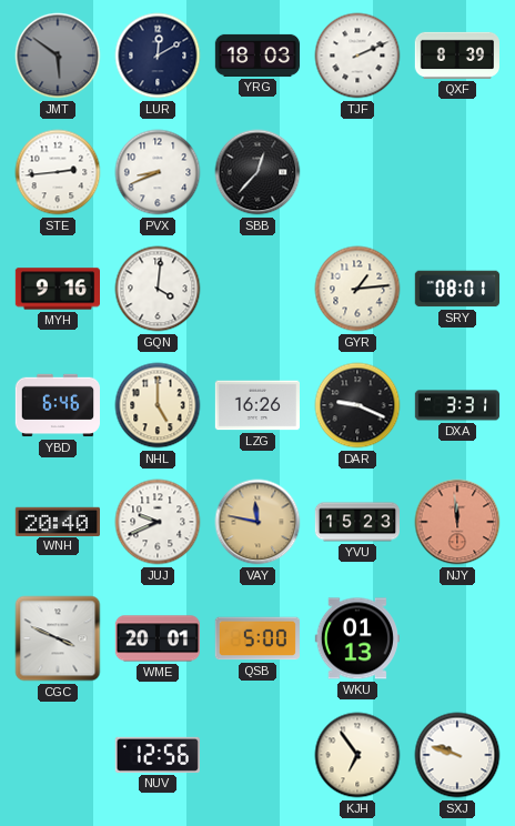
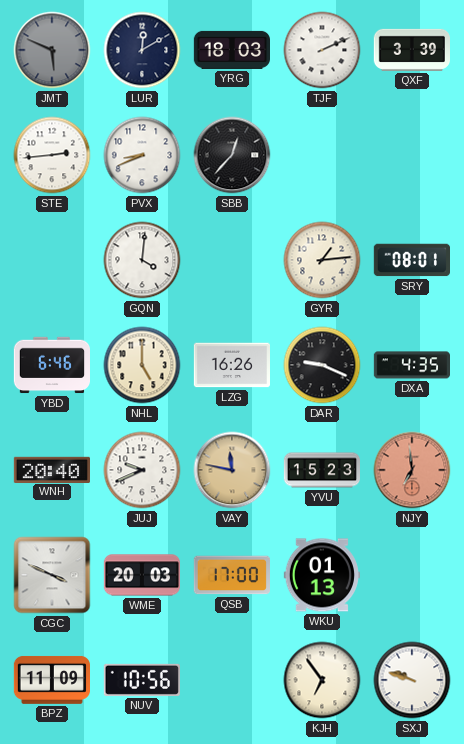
JMT: 5:51 -> 5:49 (52, 50)
QXF: 8:39 -> 3:39 (411, 50)
MYH: 9:16 -> none (57, 289)
DXA: 3:31 -> 4:35 (411, 365)
NJY: 11:59 -> 6:59 (412, 470)
WME: 20:01 -> 20:03 (141, 575)
QSB: 5:00 -> 17:00 (231, 575)
BPZ: none -> 11:09 (51, 680)
NUV: 12:56 -> 10:56 (142, 680)
